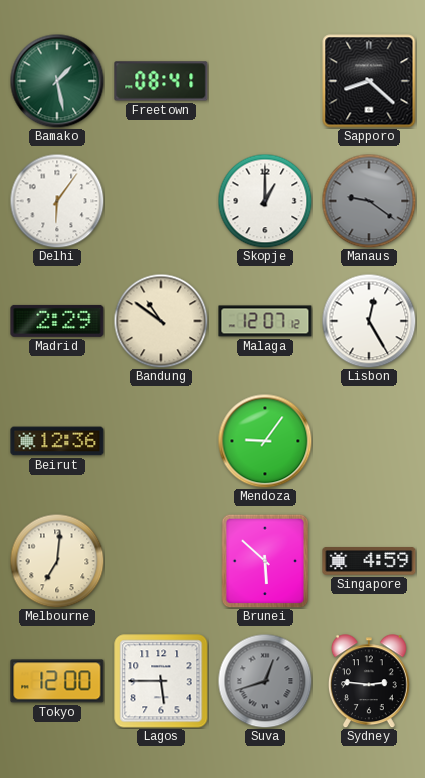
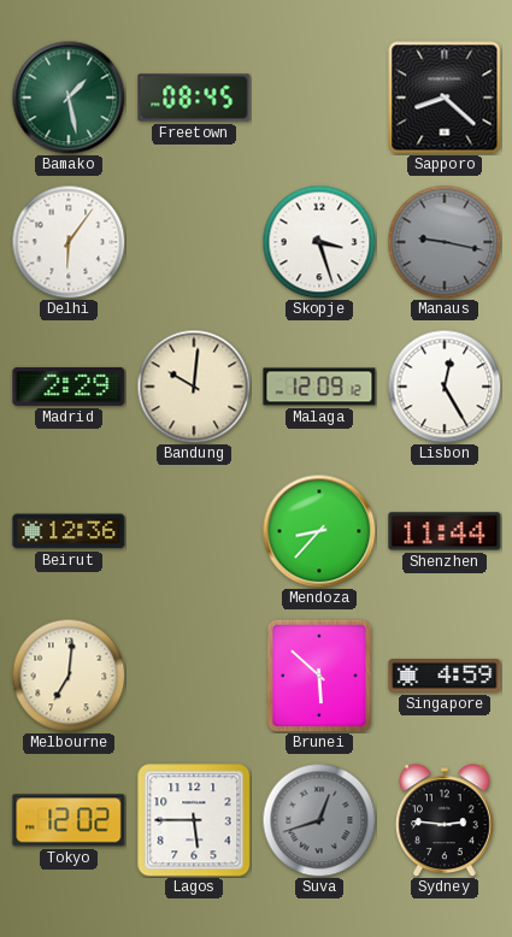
Freetown: 08:41 -> 08:45 (194, 98)
Skopje: 1:00 -> 3:27 (319, 242)
Manaus: 9:21 -> 9:17 (445, 242)
Bandung: 10:51 -> 10:01 (194, 387)
Malaga: 12:07 -> 12:09 (319, 387)
Mendoza: 9:06 -> 8:37 (319, 531)
Shenzhen: none -> 11:44 (445, 531)
Tokyo: 12:00 -> 12:02 (69, 820)
